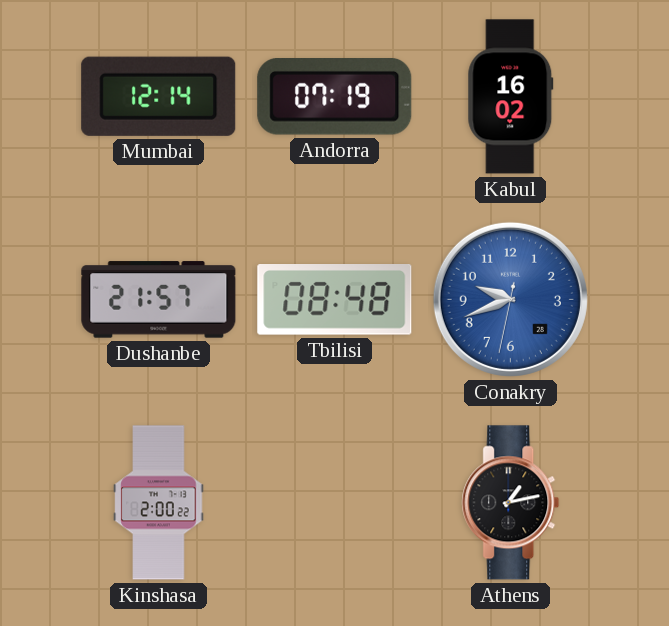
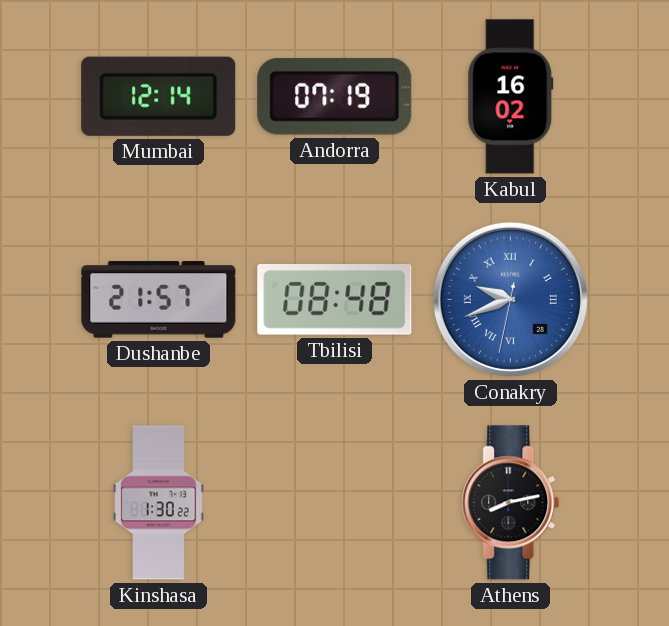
Conakry numerals: Arabic -> Roman (510, 299)
Kinshasa: 2:00 -> 1:30 (159, 503)
Athens: 1:13 -> 8:13 (511, 503)
